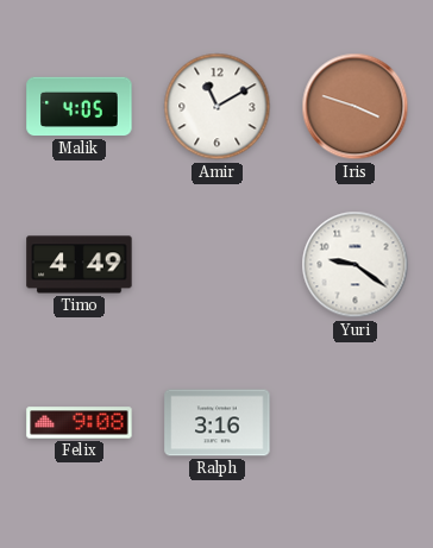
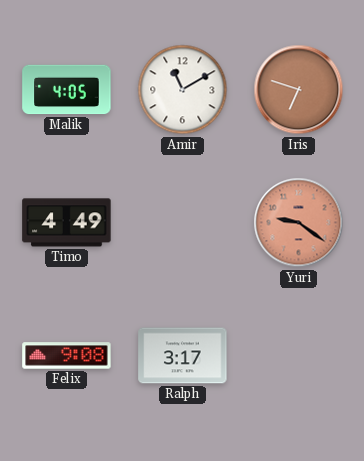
Iris: 3:48 -> 6:48 (299, 90)
Yuri dial: white -> salmon (299, 223)
Ralph: 3:16 -> 3:17 (183, 356)
